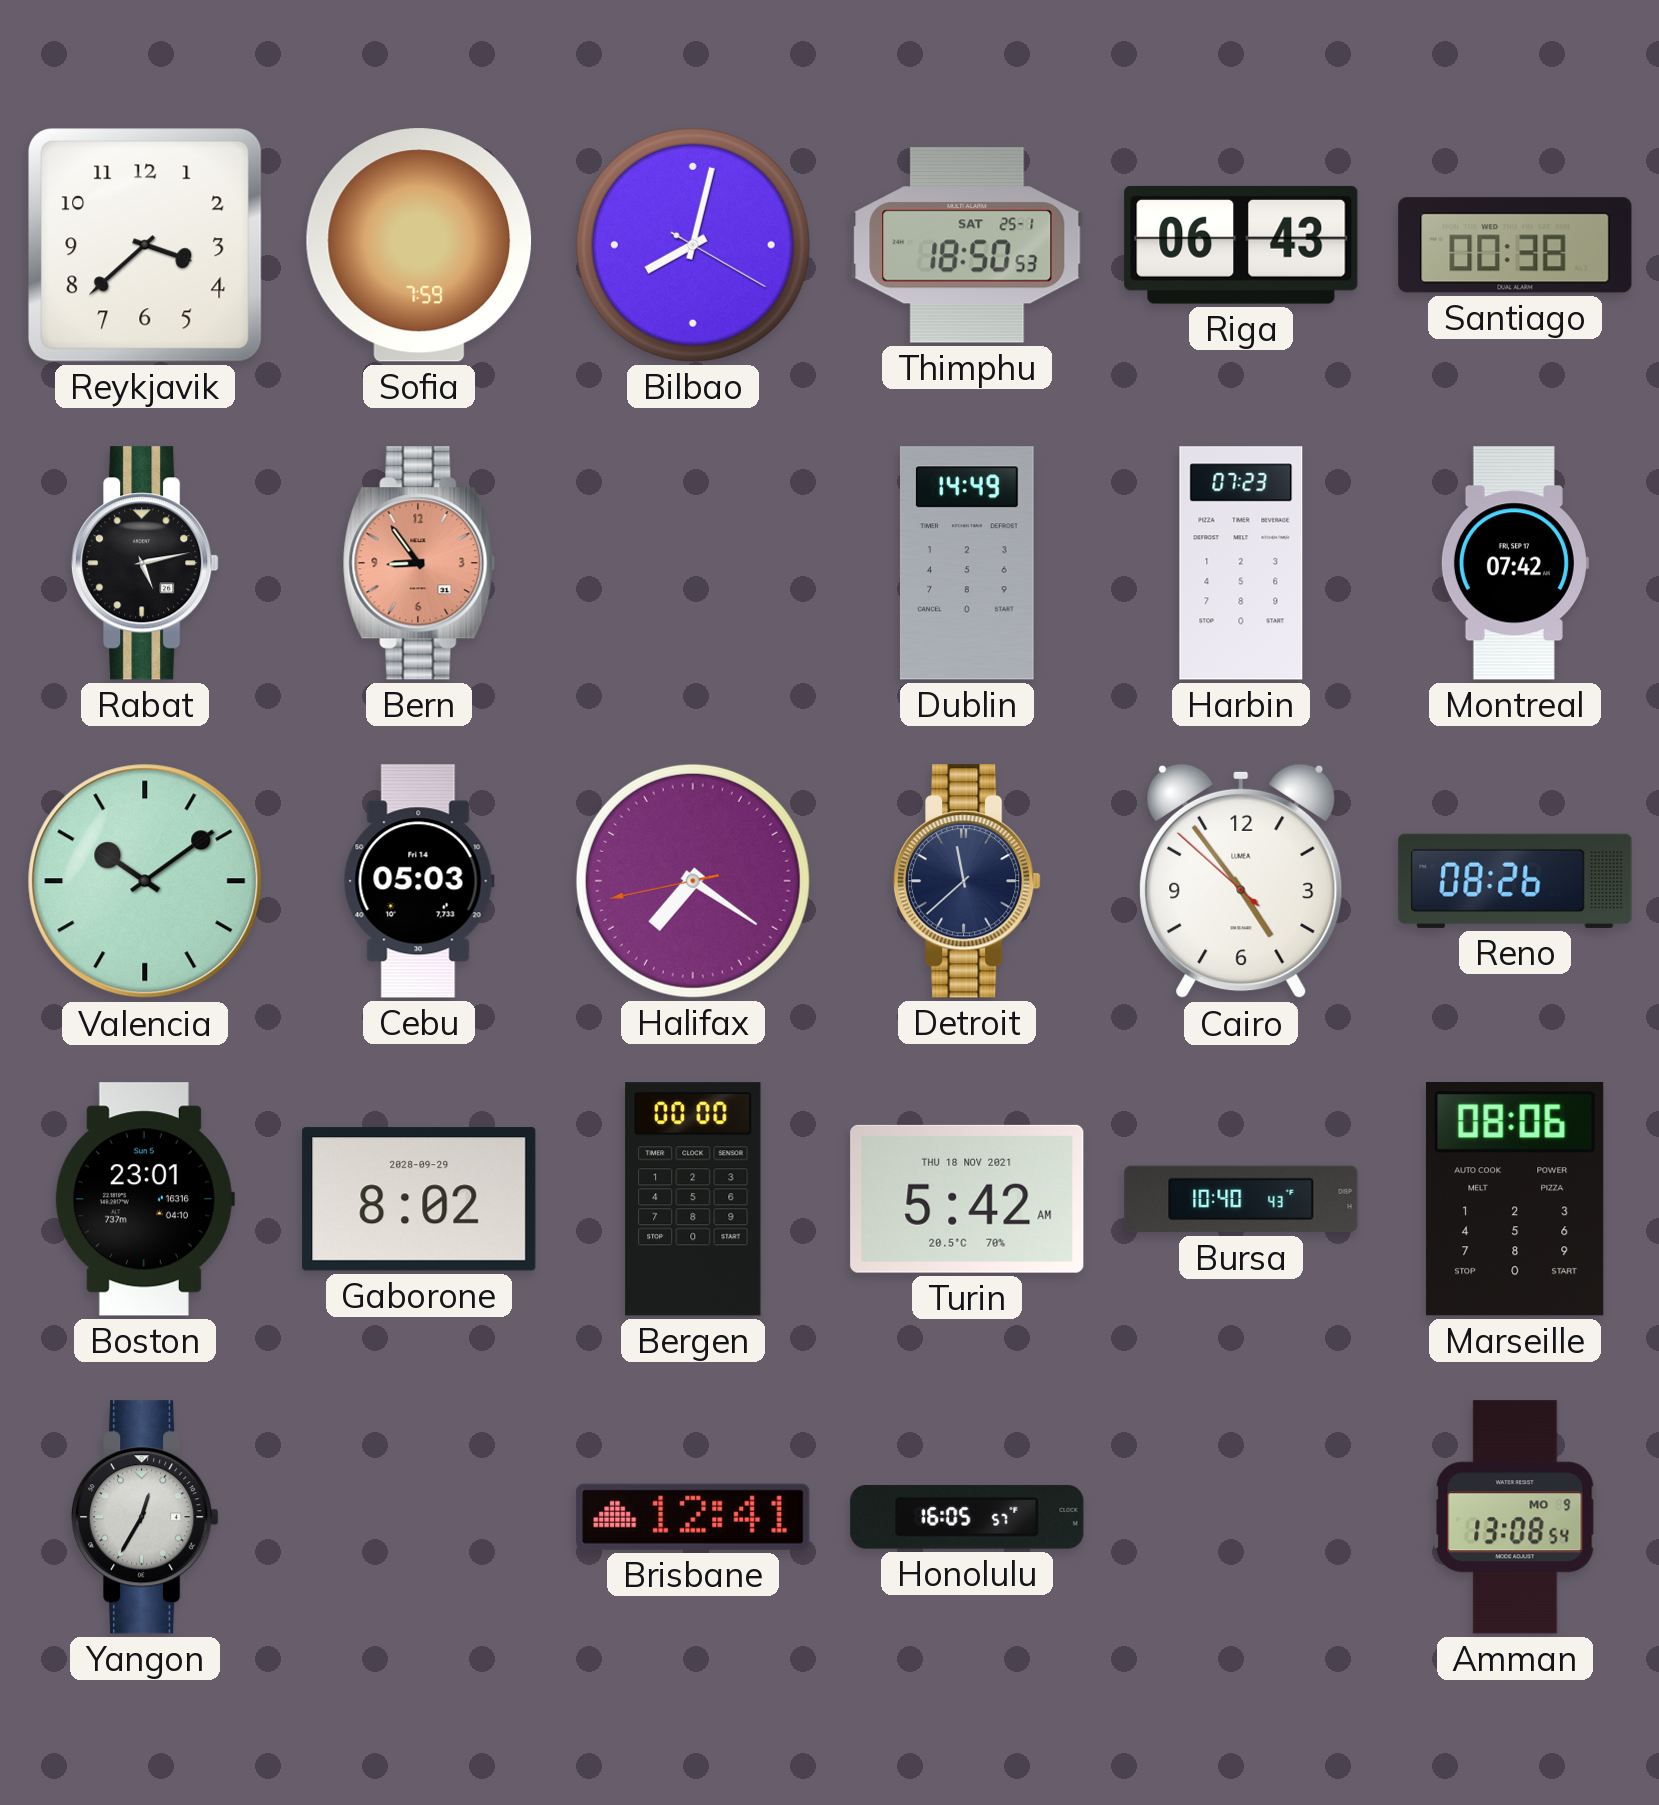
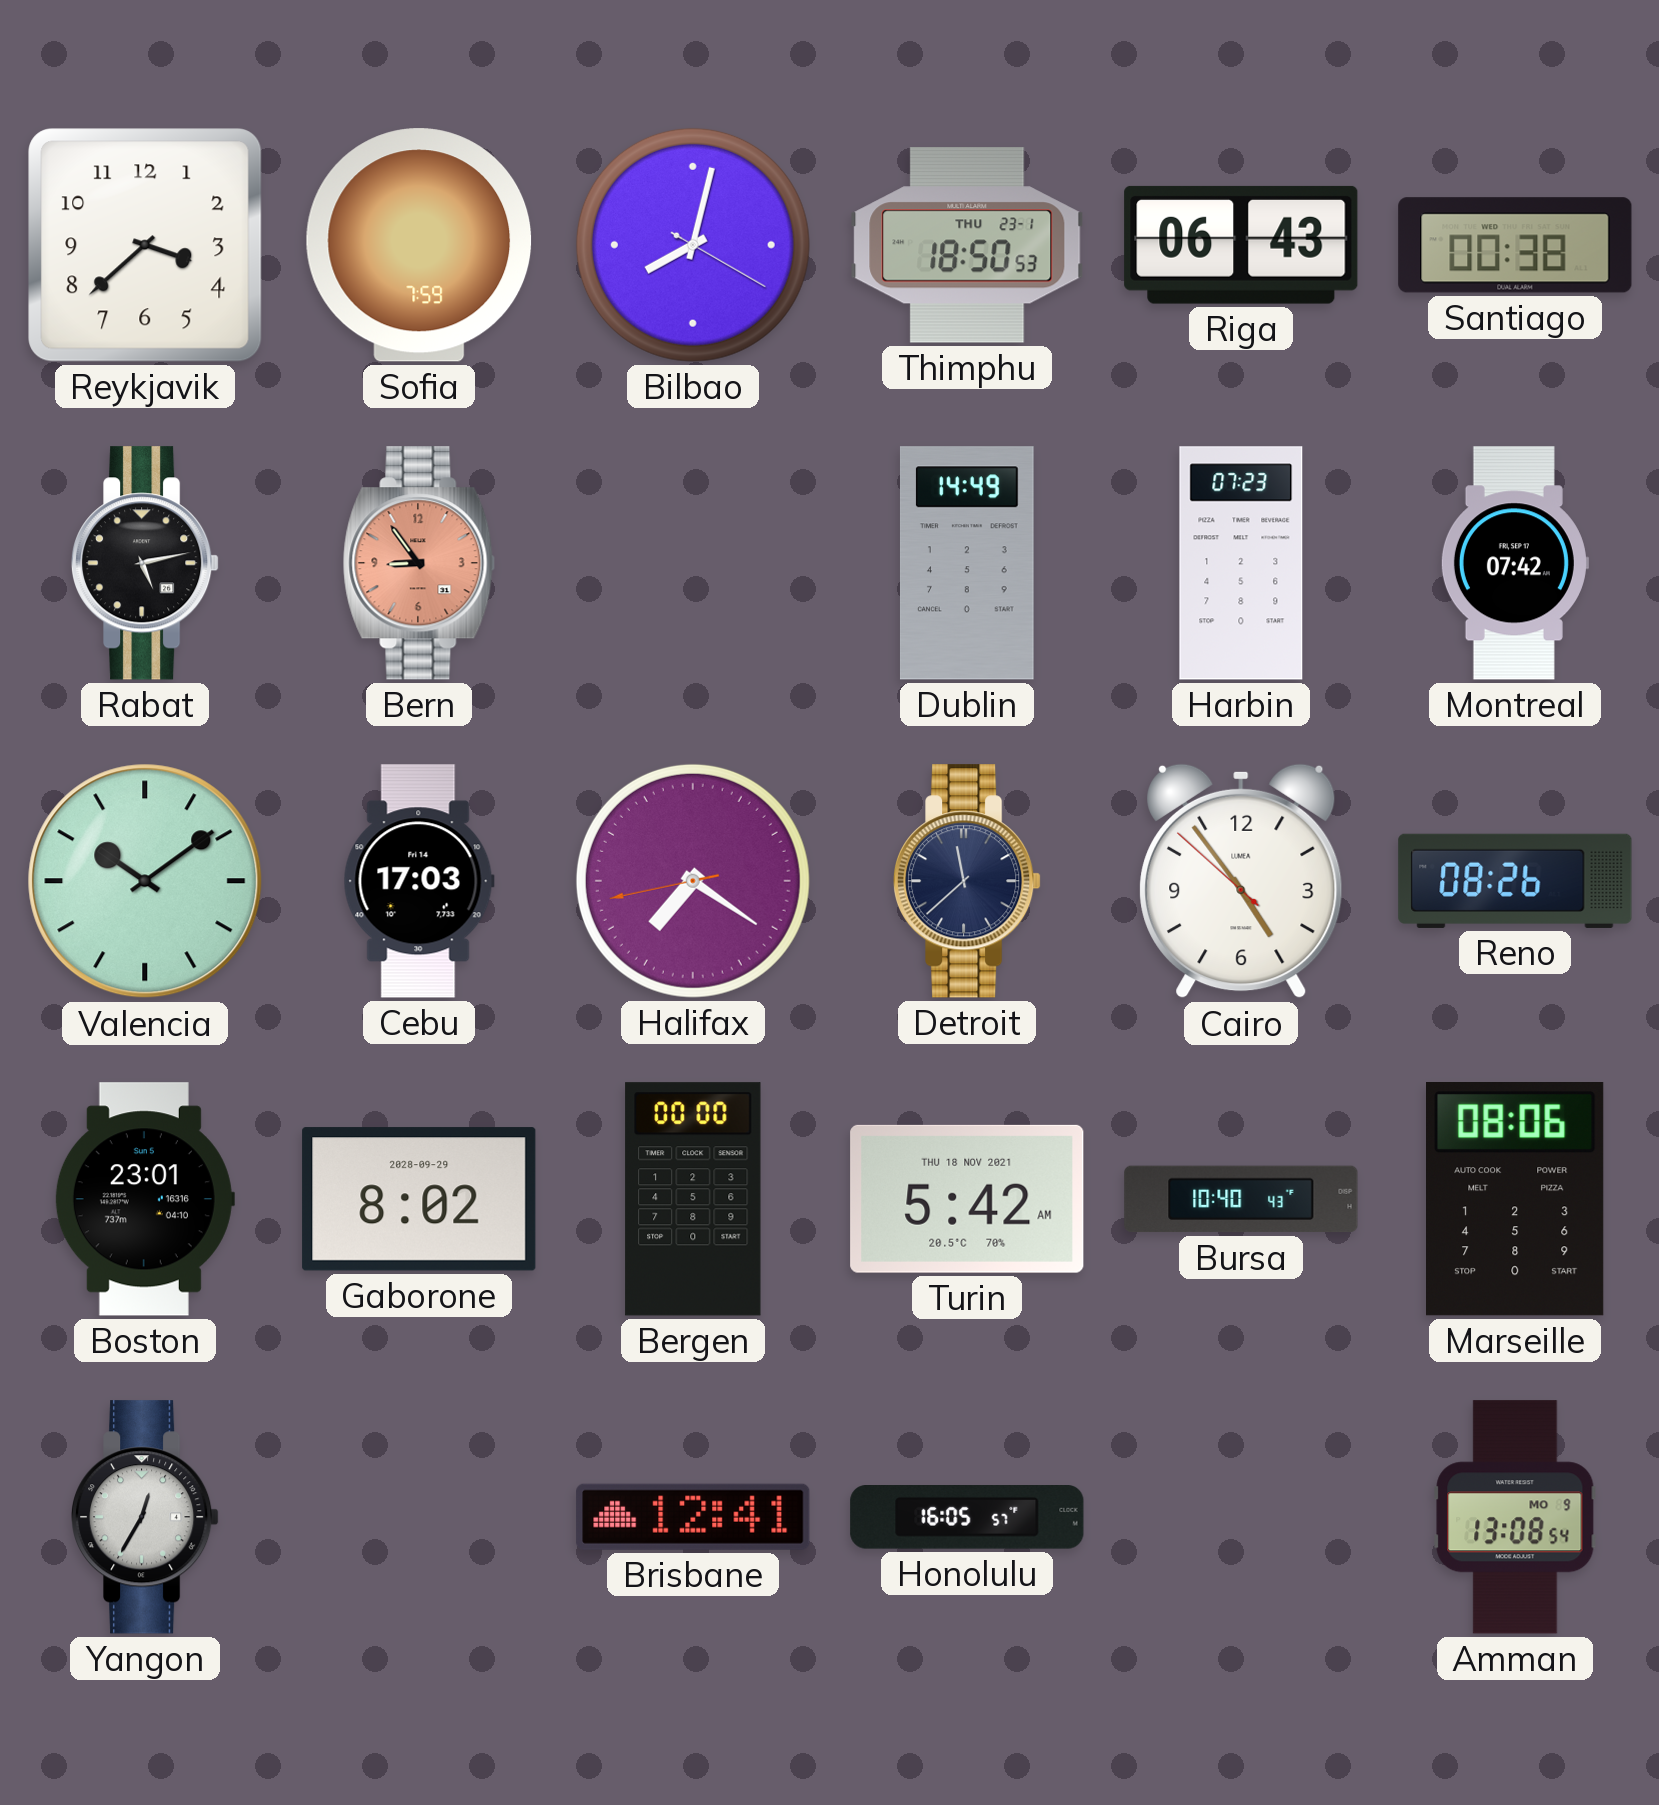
Thimphu date: SAT 25-1 -> THU 23-1 (967, 245)
Cebu: 05:03 -> 17:03 (419, 881)
